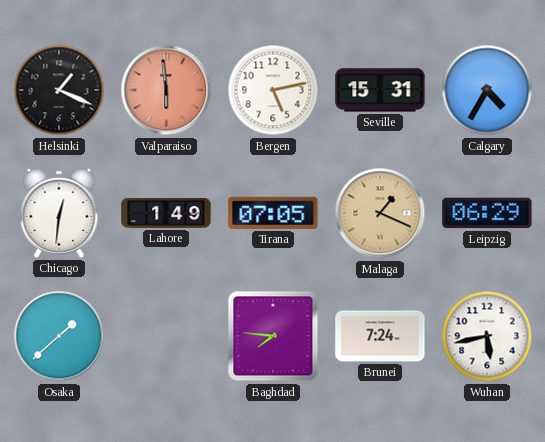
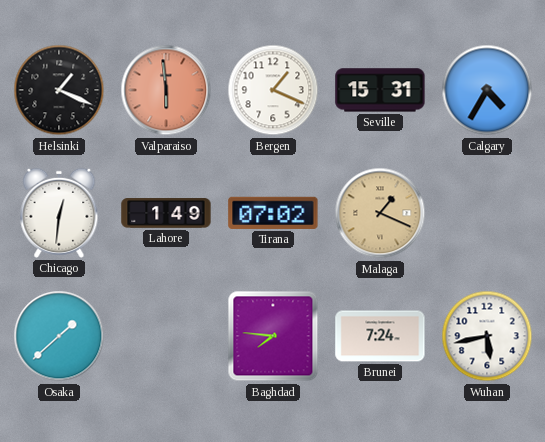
Bergen: 5:13 -> 1:19 (273, 90)
Tirana: 07:05 -> 07:02 (273, 213)
Leipzig: 06:29 -> none (487, 213)
